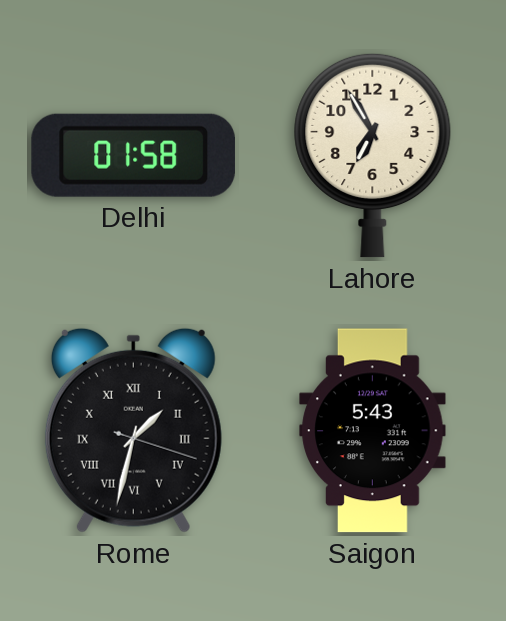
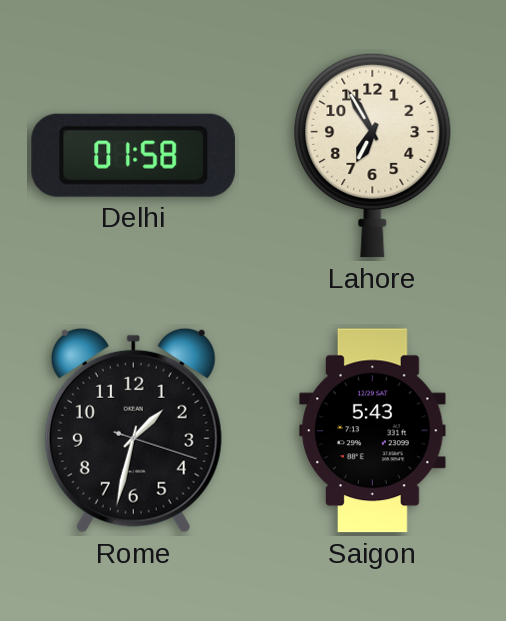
Rome numerals: Roman -> Arabic (133, 430)
